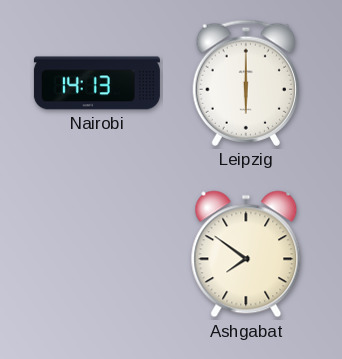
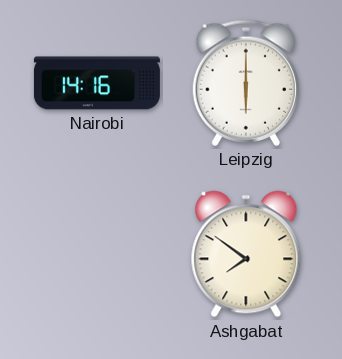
Nairobi: 14:13 -> 14:16 (97, 83)
